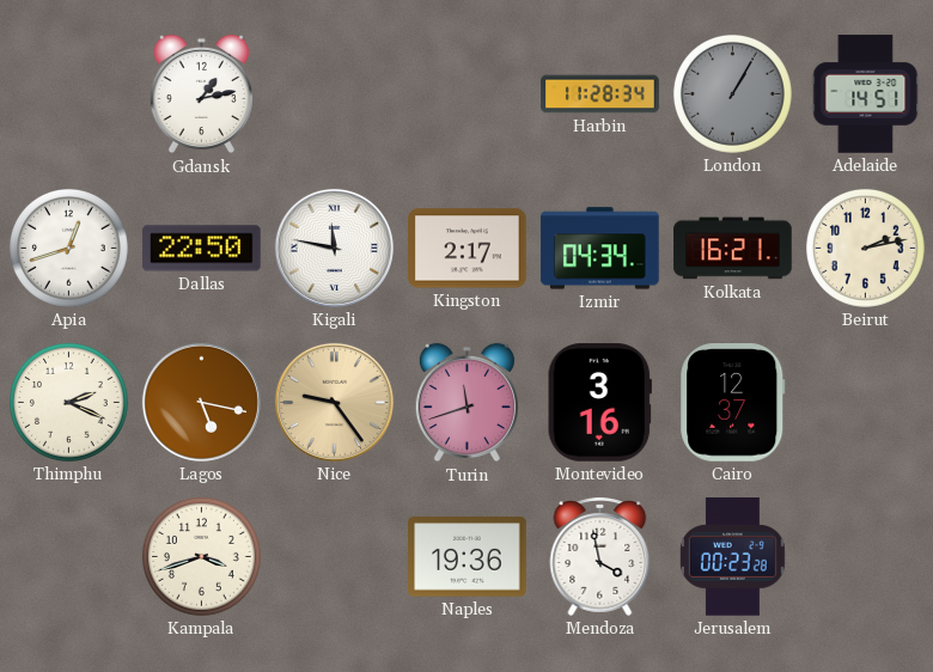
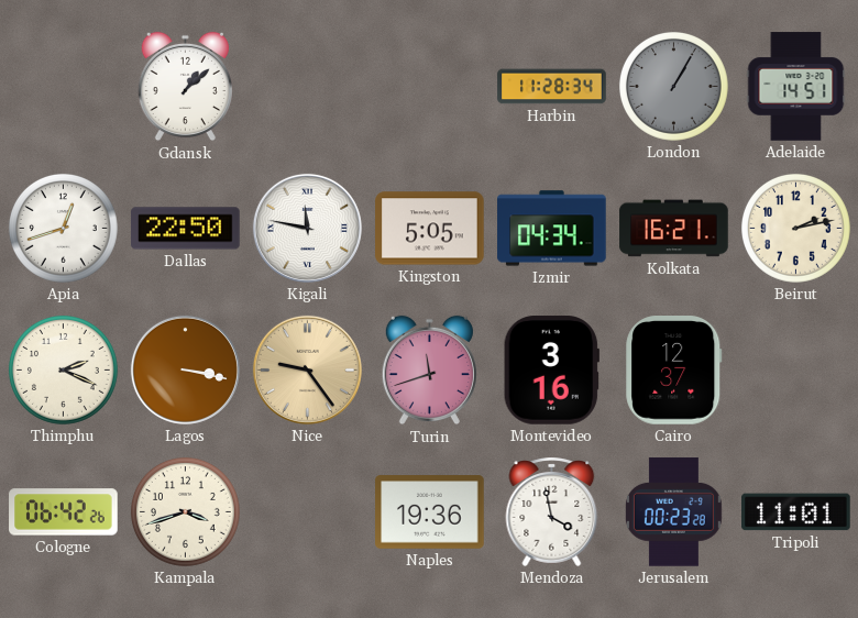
Gdansk: 1:13 -> 1:08 (185, 87)
Kingston: 2:17 -> 5:05 (430, 229)
Lagos: 5:17 -> 3:17 (185, 369)
Cologne: none -> 06:42 (64, 512)
Tripoli: none -> 11:01 (796, 512)
